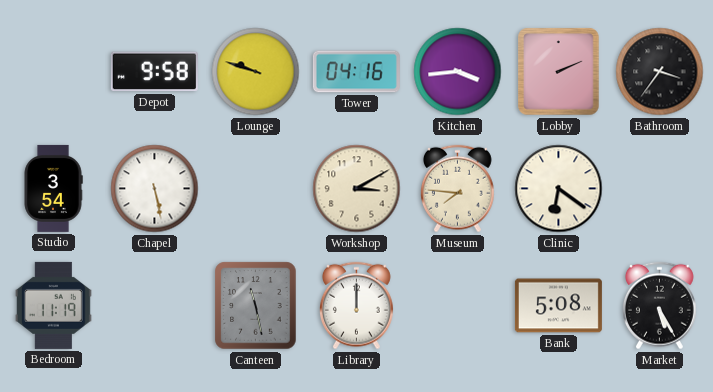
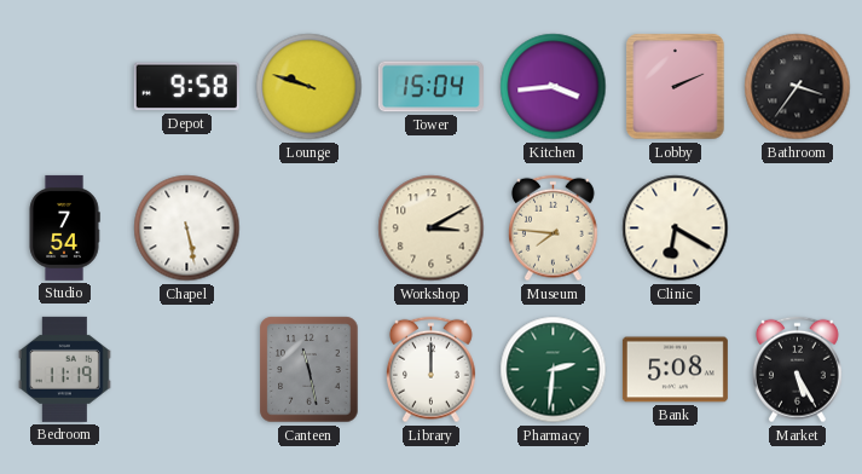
Tower: 04:16 -> 15:04 (430, 87)
Studio: 3:54 -> 7:54 (64, 227)
Clinic: 6:21 -> 6:20 (676, 229)
Pharmacy: none -> 2:31 (554, 370)
